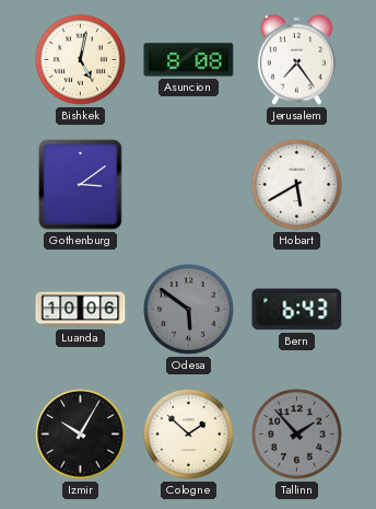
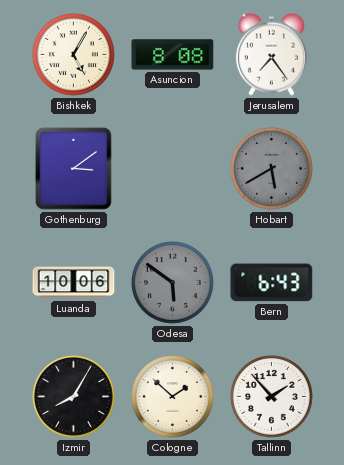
Bishkek: 5:02 -> 5:05 (73, 54)
Hobart dial: white -> grey (271, 168)
Izmir: 10:05 -> 8:05 (73, 396)
Tallinn dial: grey -> white (271, 396)
